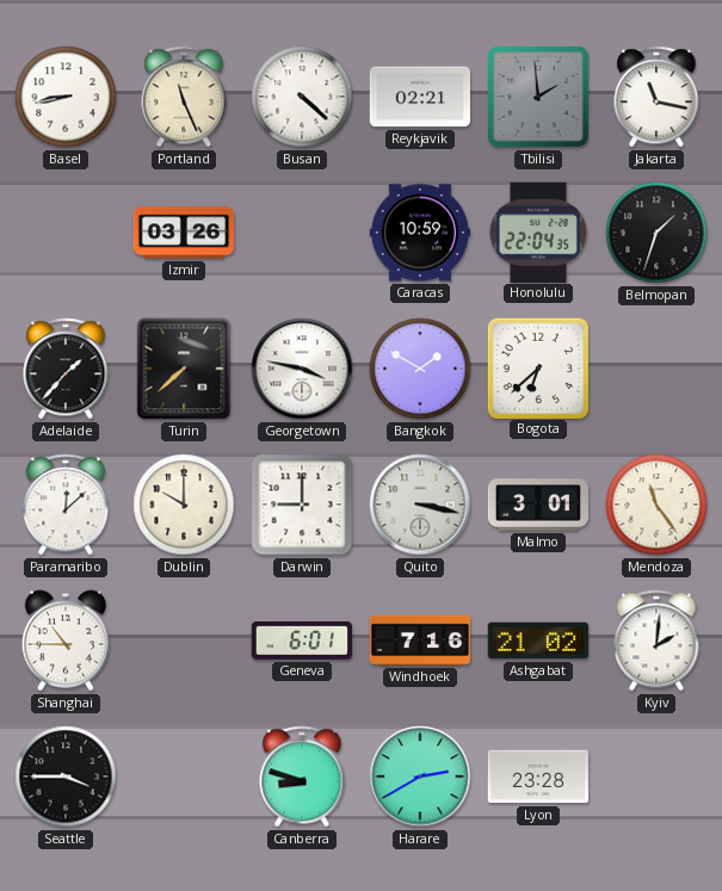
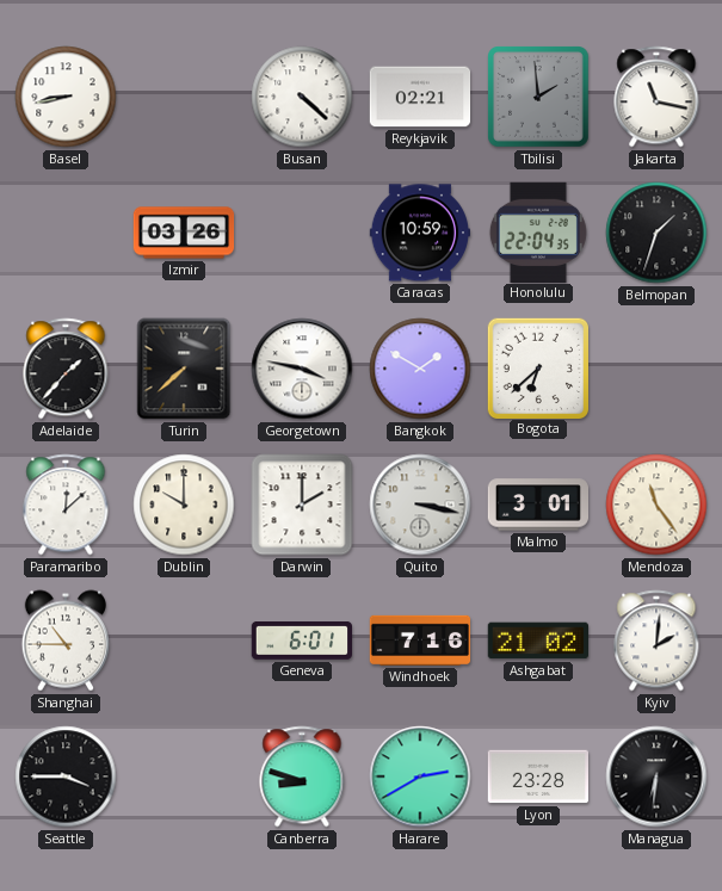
Portland: 11:26 -> none (184, 97)
Darwin: 9:00 -> 2:00 (302, 505)
Managua: none -> 6:31 (656, 776)
